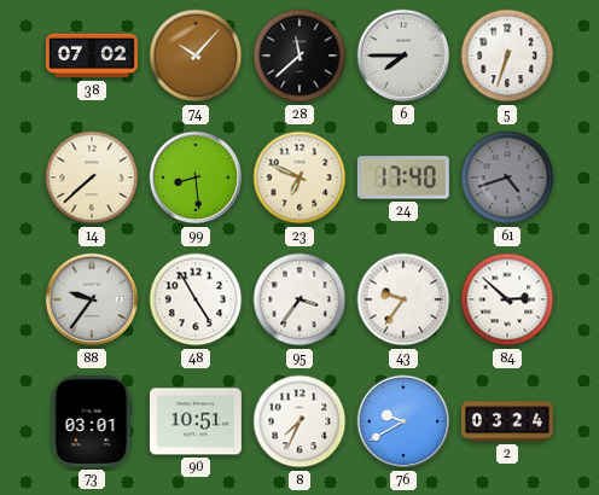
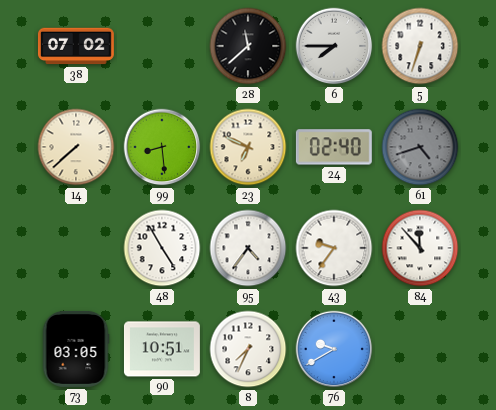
74: 10:07 -> none (196, 56)
24: 17:40 -> 02:40 (334, 147)
88: 9:36 -> none (92, 299)
95: 3:36 -> 4:36 (248, 248)
84: 2:52 -> 11:53 (420, 248)
73: 03:01 -> 03:05 (76, 349)
2: 03:24 -> none (507, 421)
